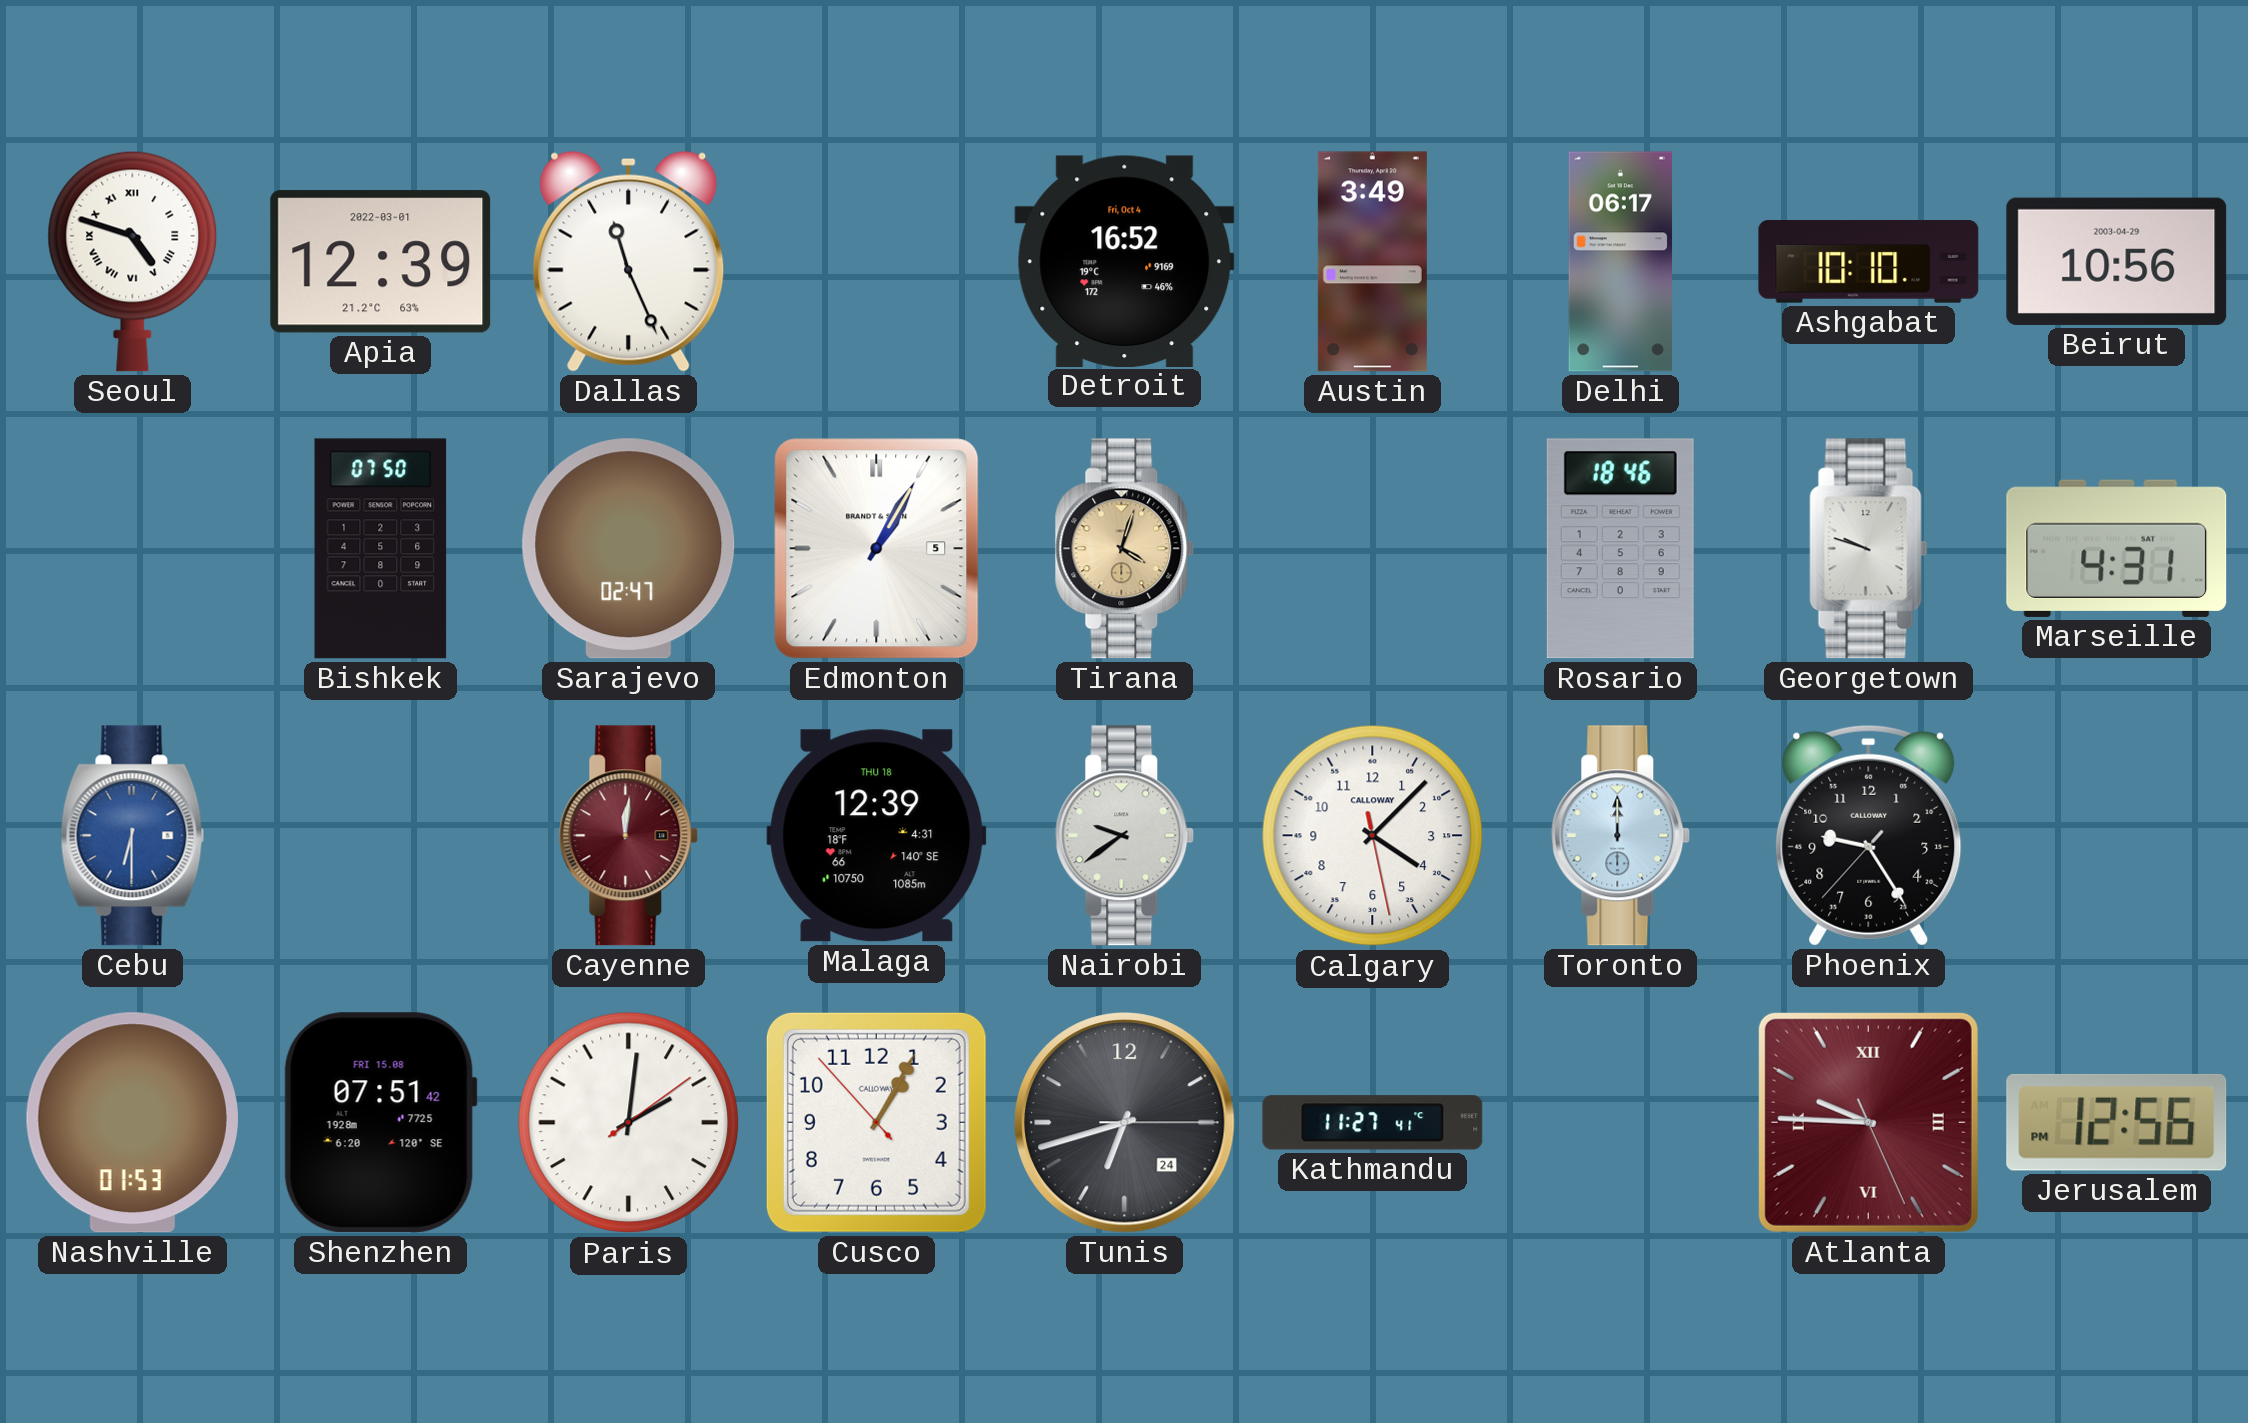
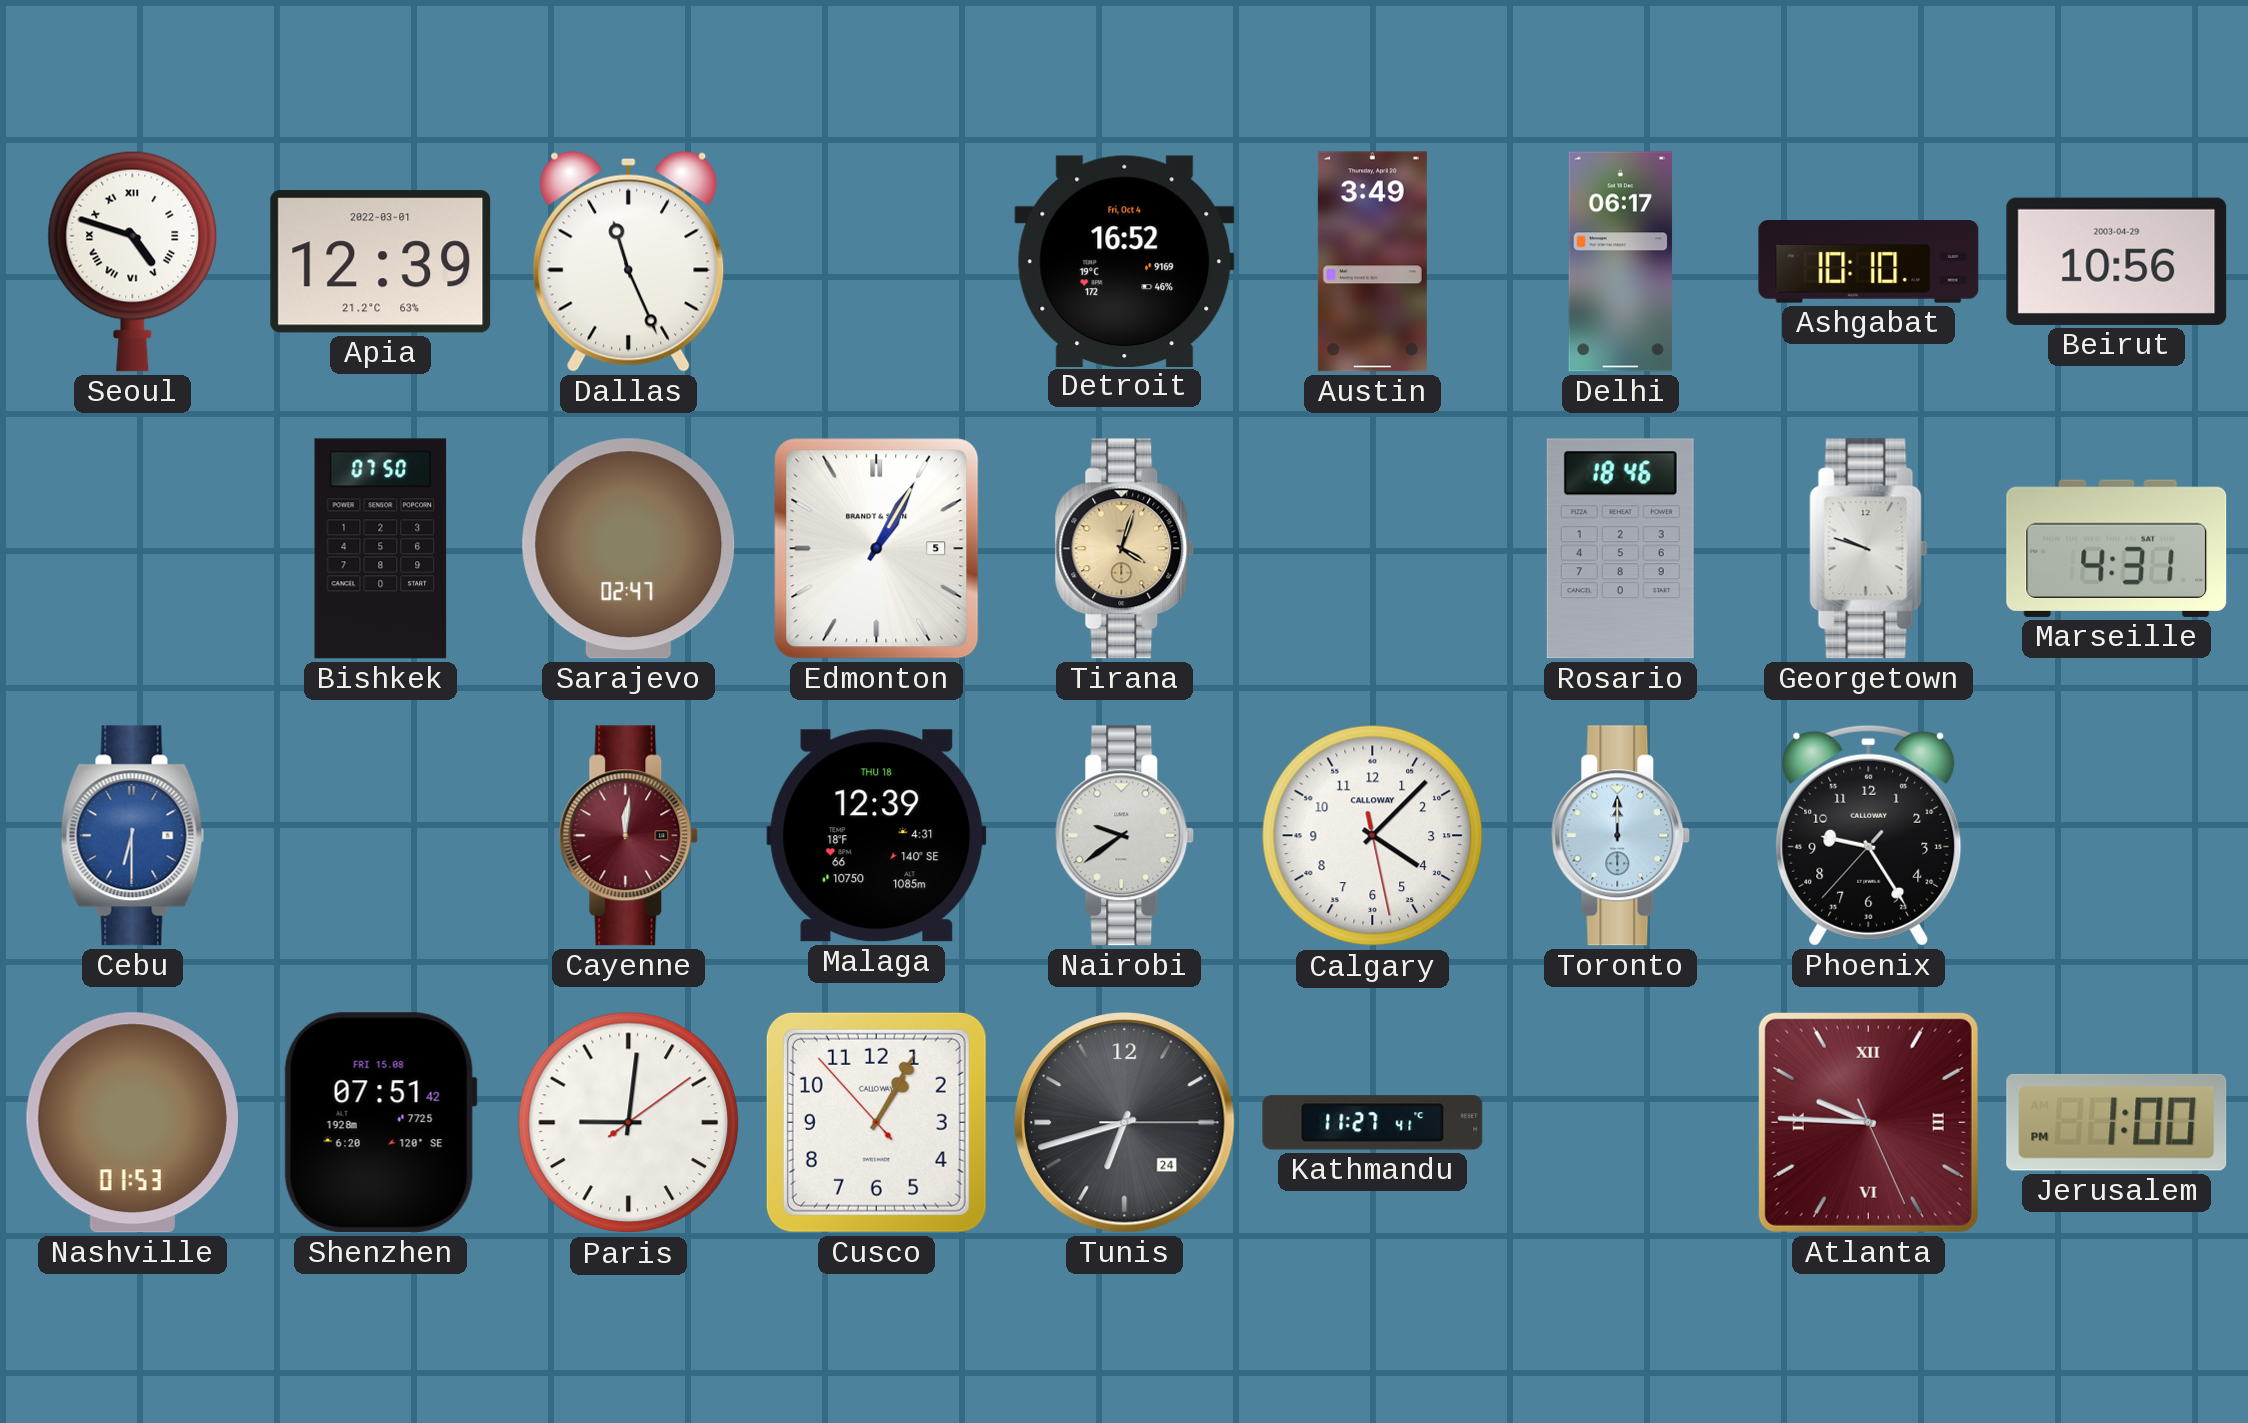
Paris: 2:01 -> 9:01 (629, 1123)
Jerusalem: 12:56 -> 1:00 (2117, 1122)
